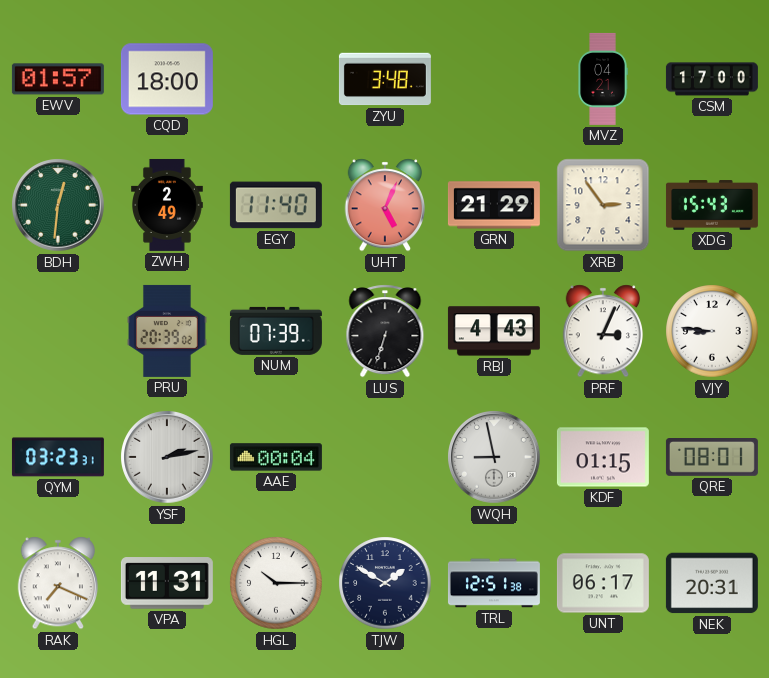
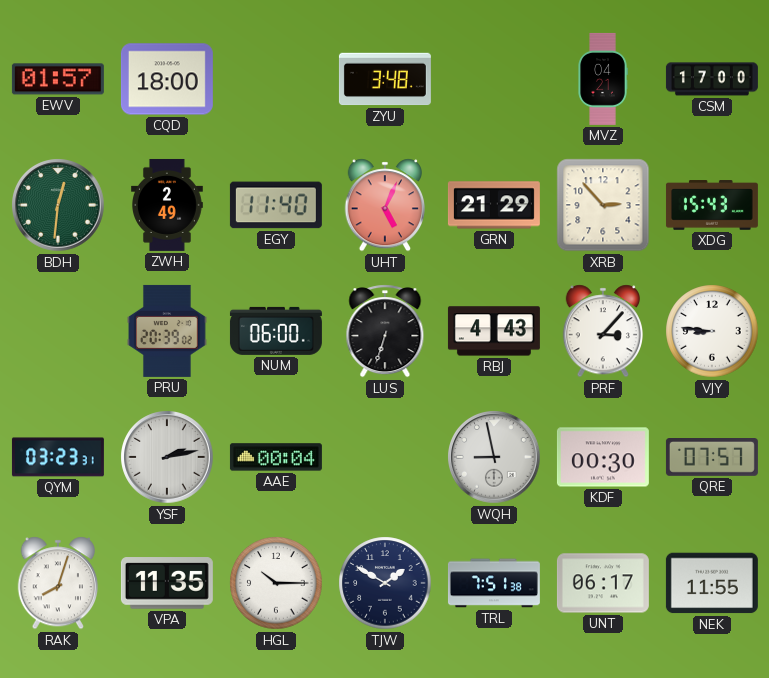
XRB: 2:54 -> 2:53 (603, 205)
NUM: 07:39 -> 06:00 (276, 331)
PRF: 3:04 -> 3:07 (602, 331)
KDF: 01:15 -> 00:30 (603, 457)
QRE: 08:01 -> 07:57 (712, 458)
RAK: 7:19 -> 8:03 (57, 583)
VPA: 11:31 -> 11:35 (167, 583)
TRL: 12:51 -> 7:51 (494, 583)
NEK: 20:31 -> 11:55 (712, 583)
